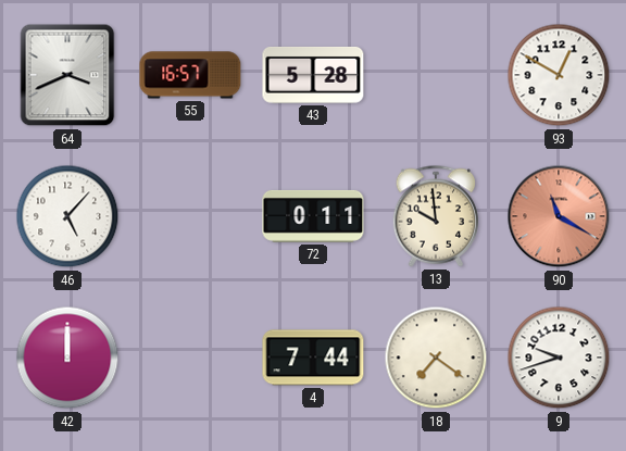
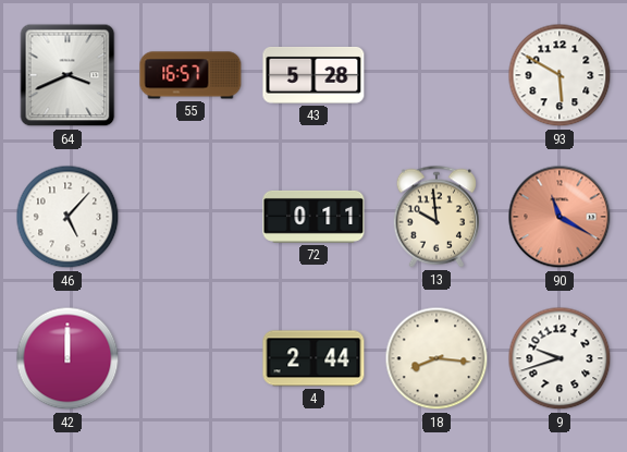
93: 12:50 -> 5:50 (560, 75)
4: 7:44 -> 2:44 (313, 358)
18: 7:21 -> 8:16 (437, 358)
